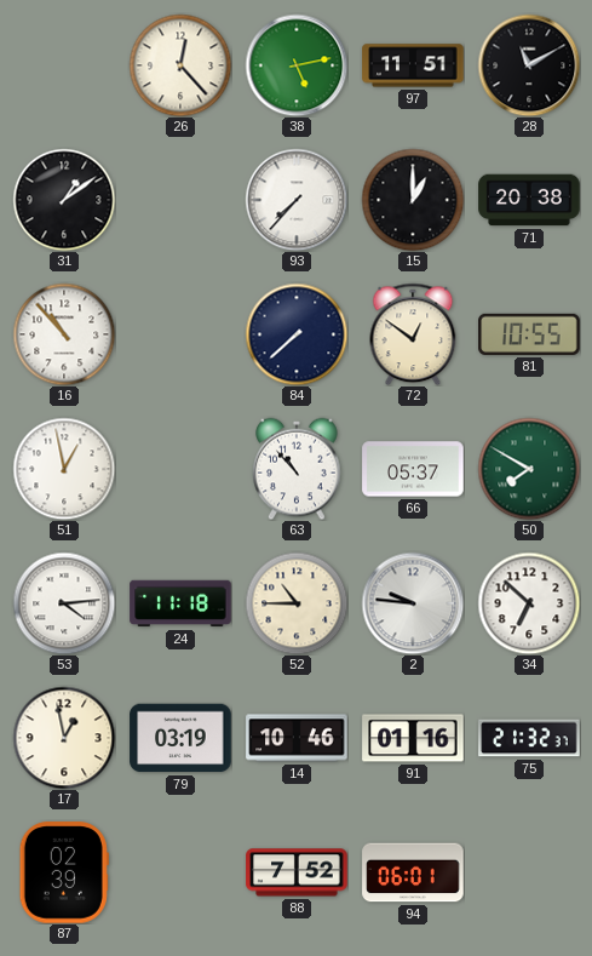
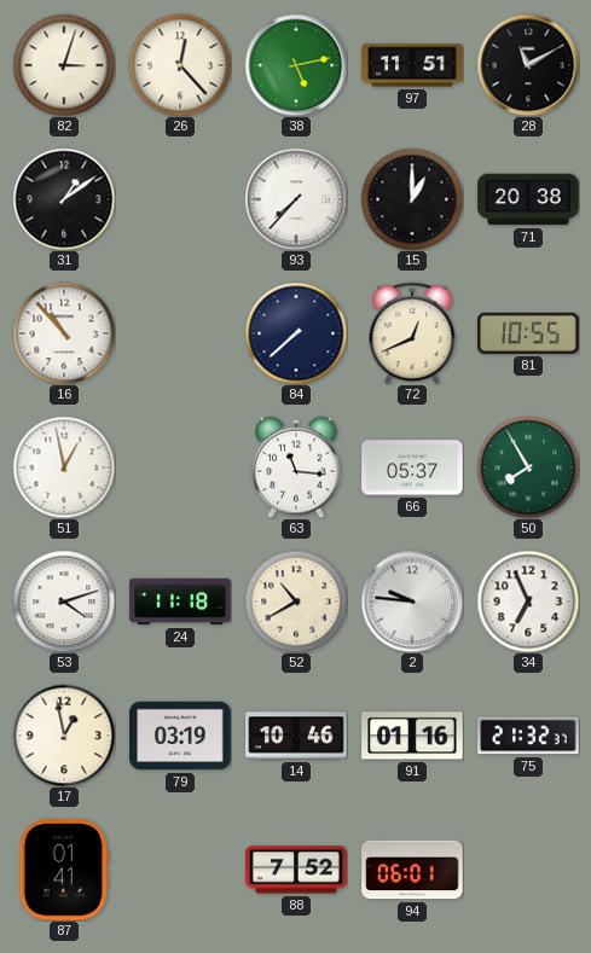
82: none -> 3:03 (64, 65)
72: 12:51 -> 12:41 (412, 333)
63: 10:53 -> 11:16 (296, 467)
50: 7:50 -> 7:55 (528, 467)
53: 4:14 -> 4:12 (64, 602)
52: 10:45 -> 10:40 (296, 602)
34: 6:52 -> 6:56 (528, 602)
87: 02:39 -> 01:41 (64, 870)
